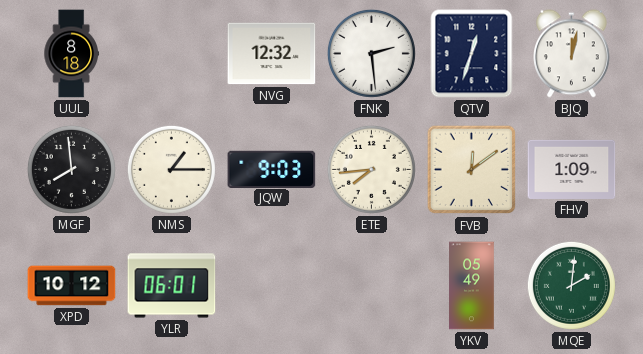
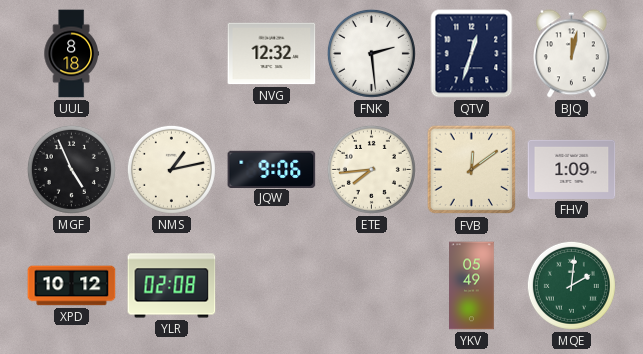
MGF: 7:59 -> 4:56 (71, 169)
NMS: 1:15 -> 1:13 (171, 169)
JQW: 9:03 -> 9:06 (272, 169)
YLR: 06:01 -> 02:08 (172, 286)
